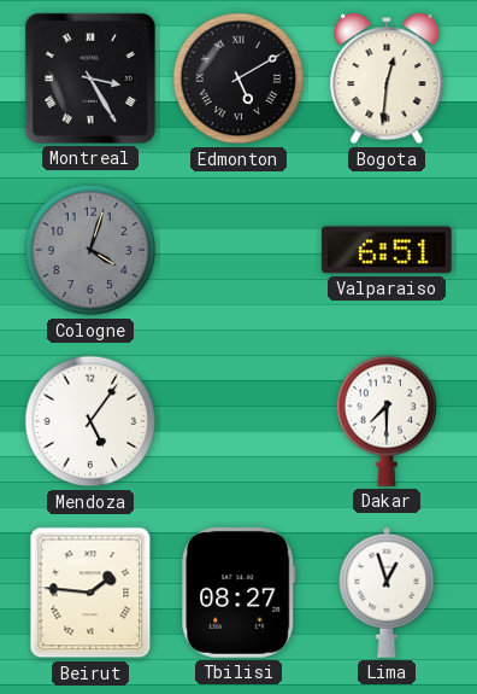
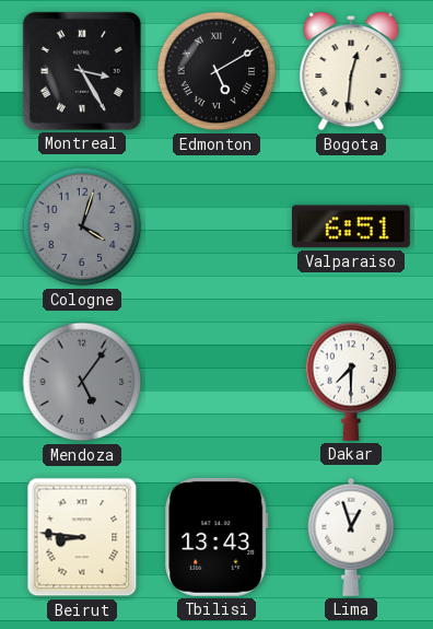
Mendoza dial: white -> grey (82, 382)
Beirut: 1:46 -> 8:46 (82, 537)
Tbilisi: 08:27 -> 13:43 (216, 537)
